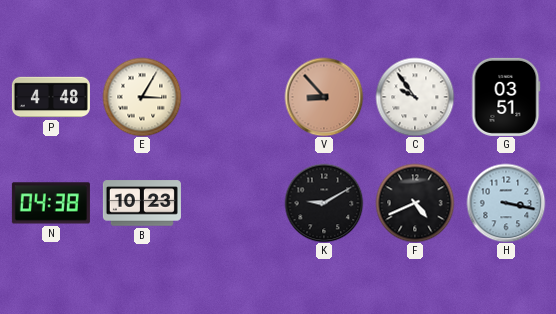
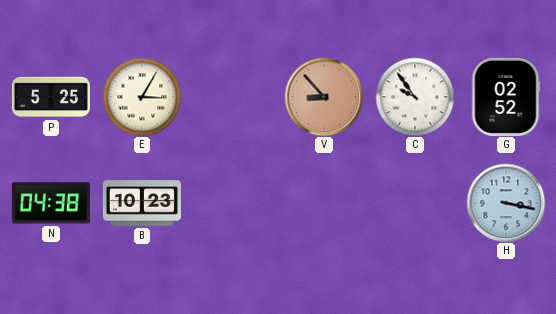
P: 4:48 -> 5:25 (51, 97)
G: 03:51 -> 02:52 (506, 97)
K: 9:10 -> none (324, 203)
F: 4:41 -> none (415, 203)
